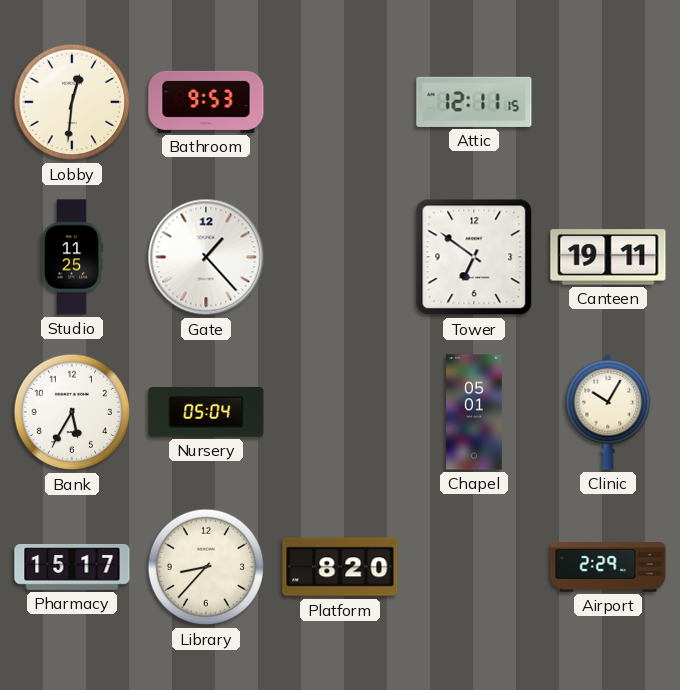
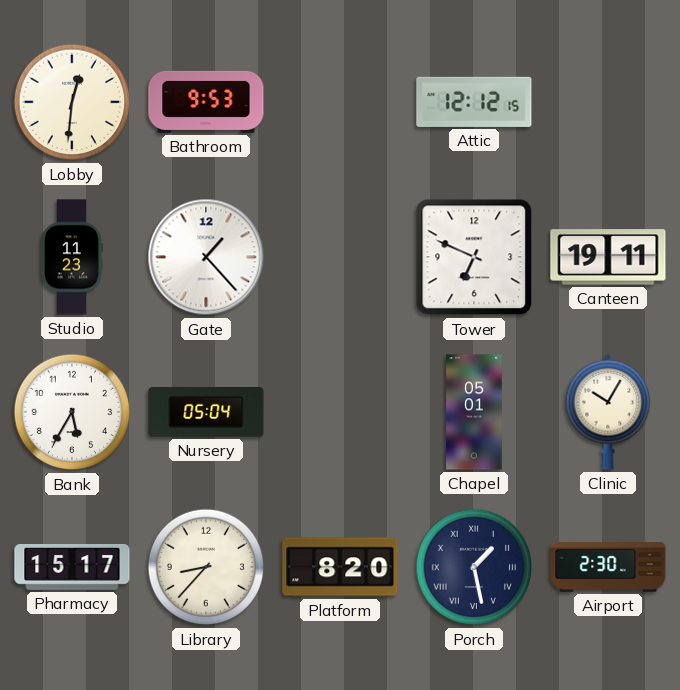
Attic: 12:11 -> 12:12 (474, 102)
Studio: 11:25 -> 11:23 (72, 257)
Tower: 6:51 -> 6:49 (474, 257)
Porch: none -> 1:28 (474, 567)
Airport: 2:29 -> 2:30 (608, 567)
